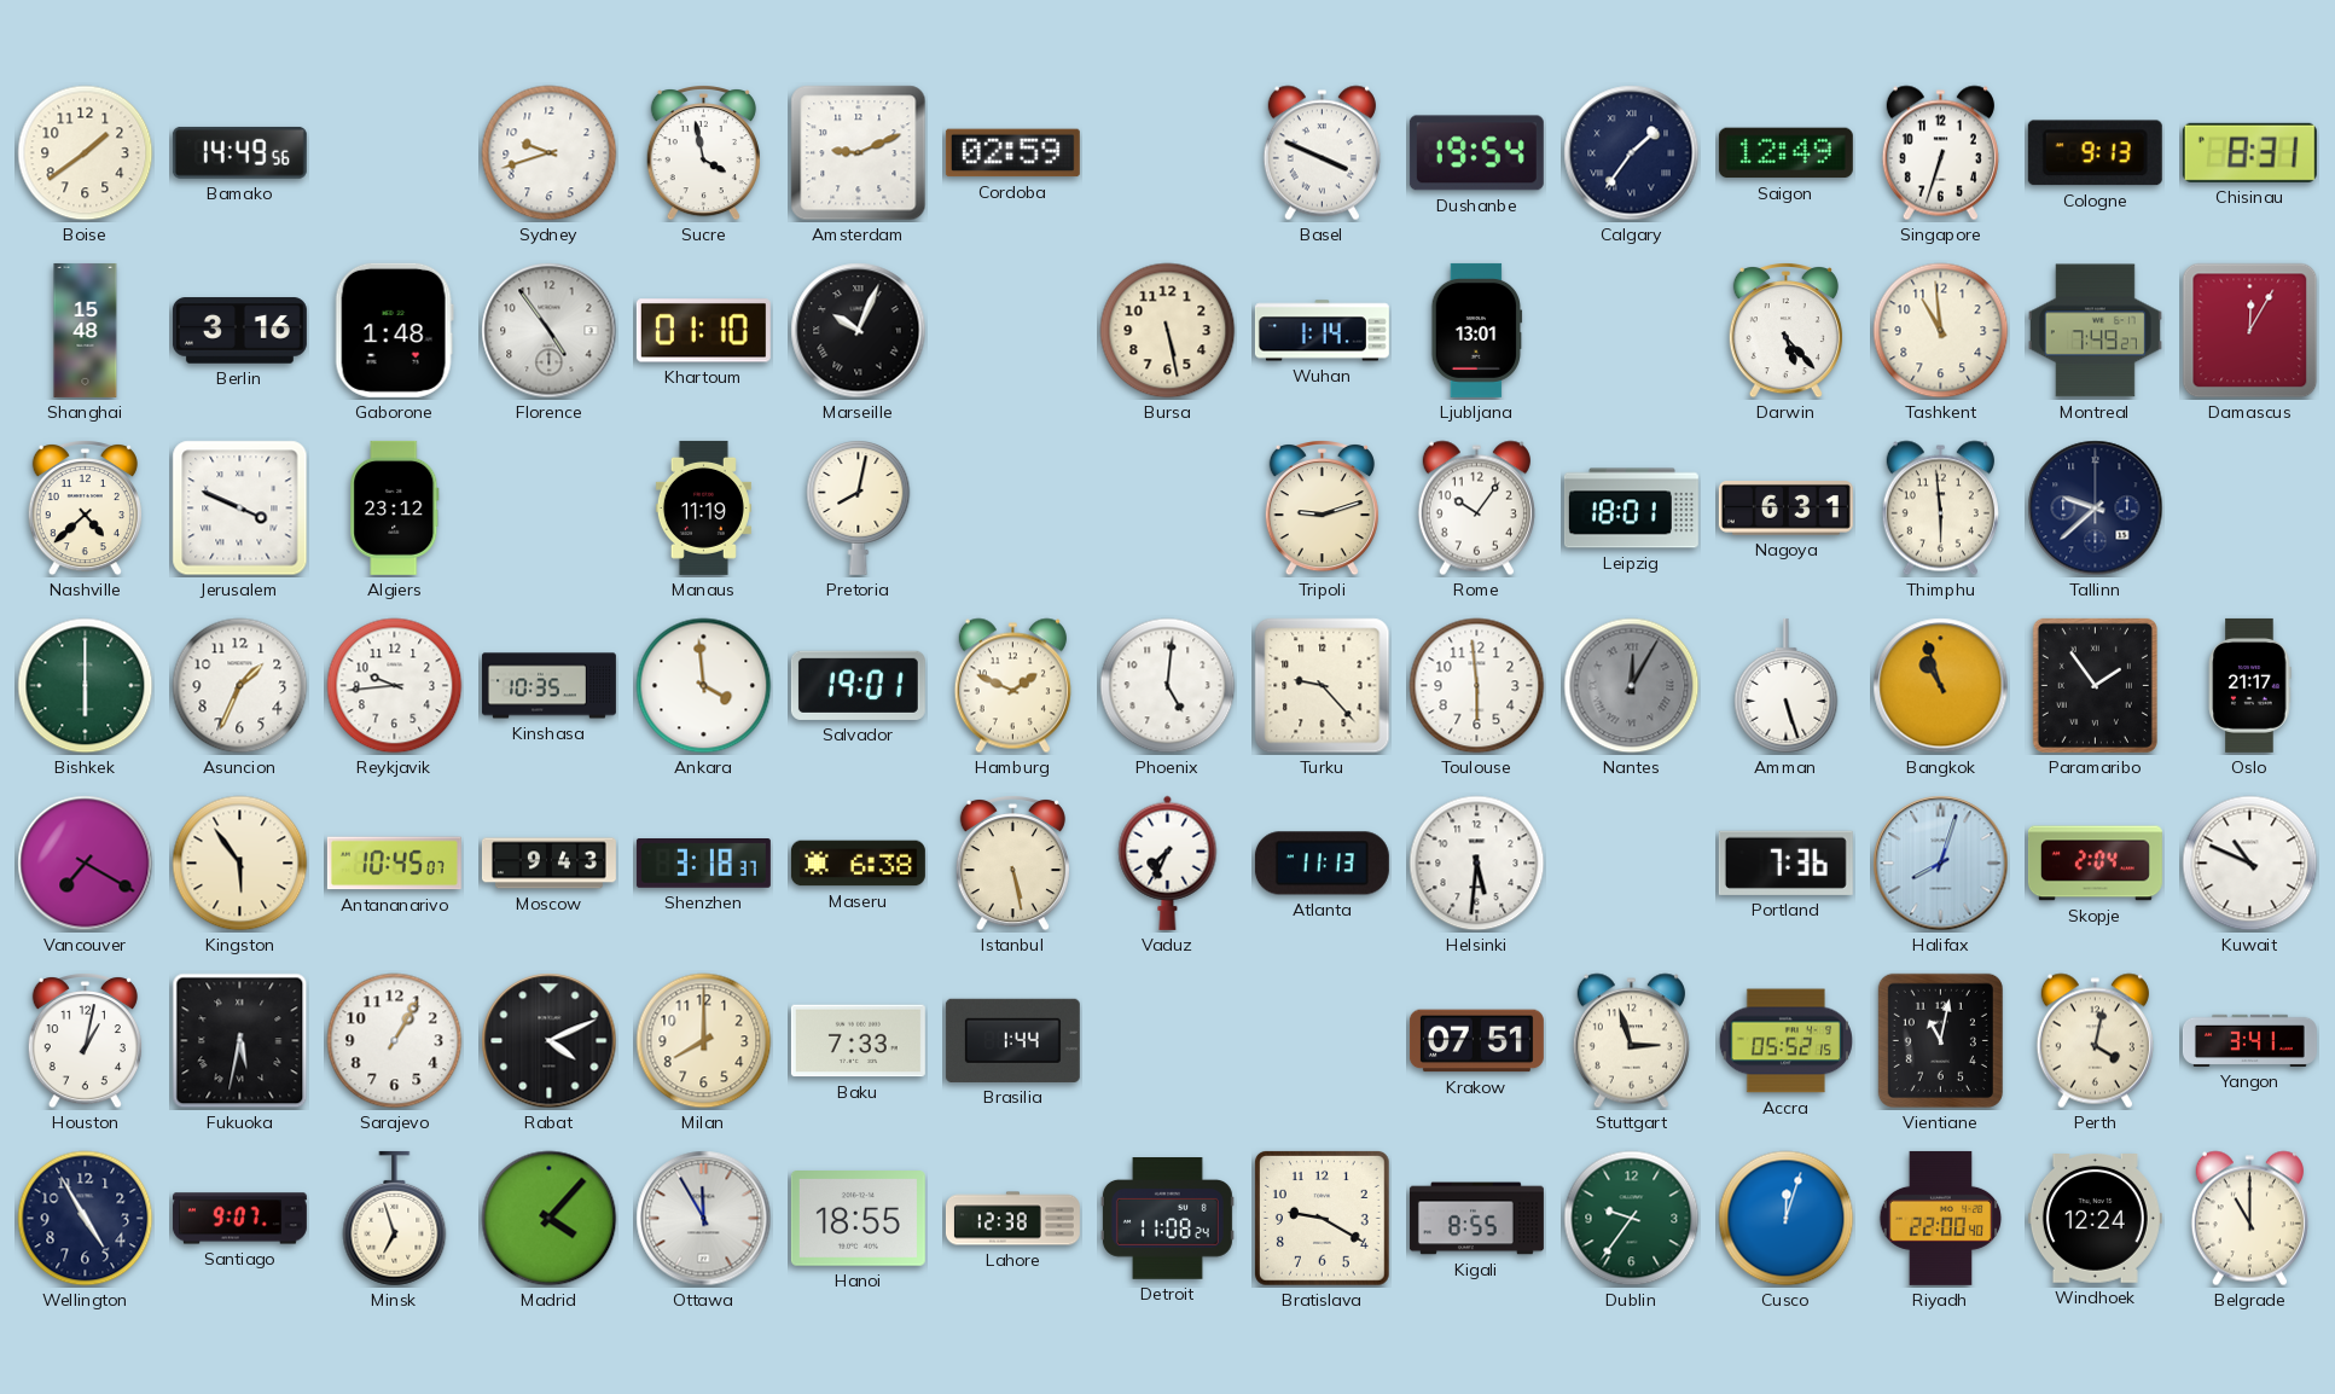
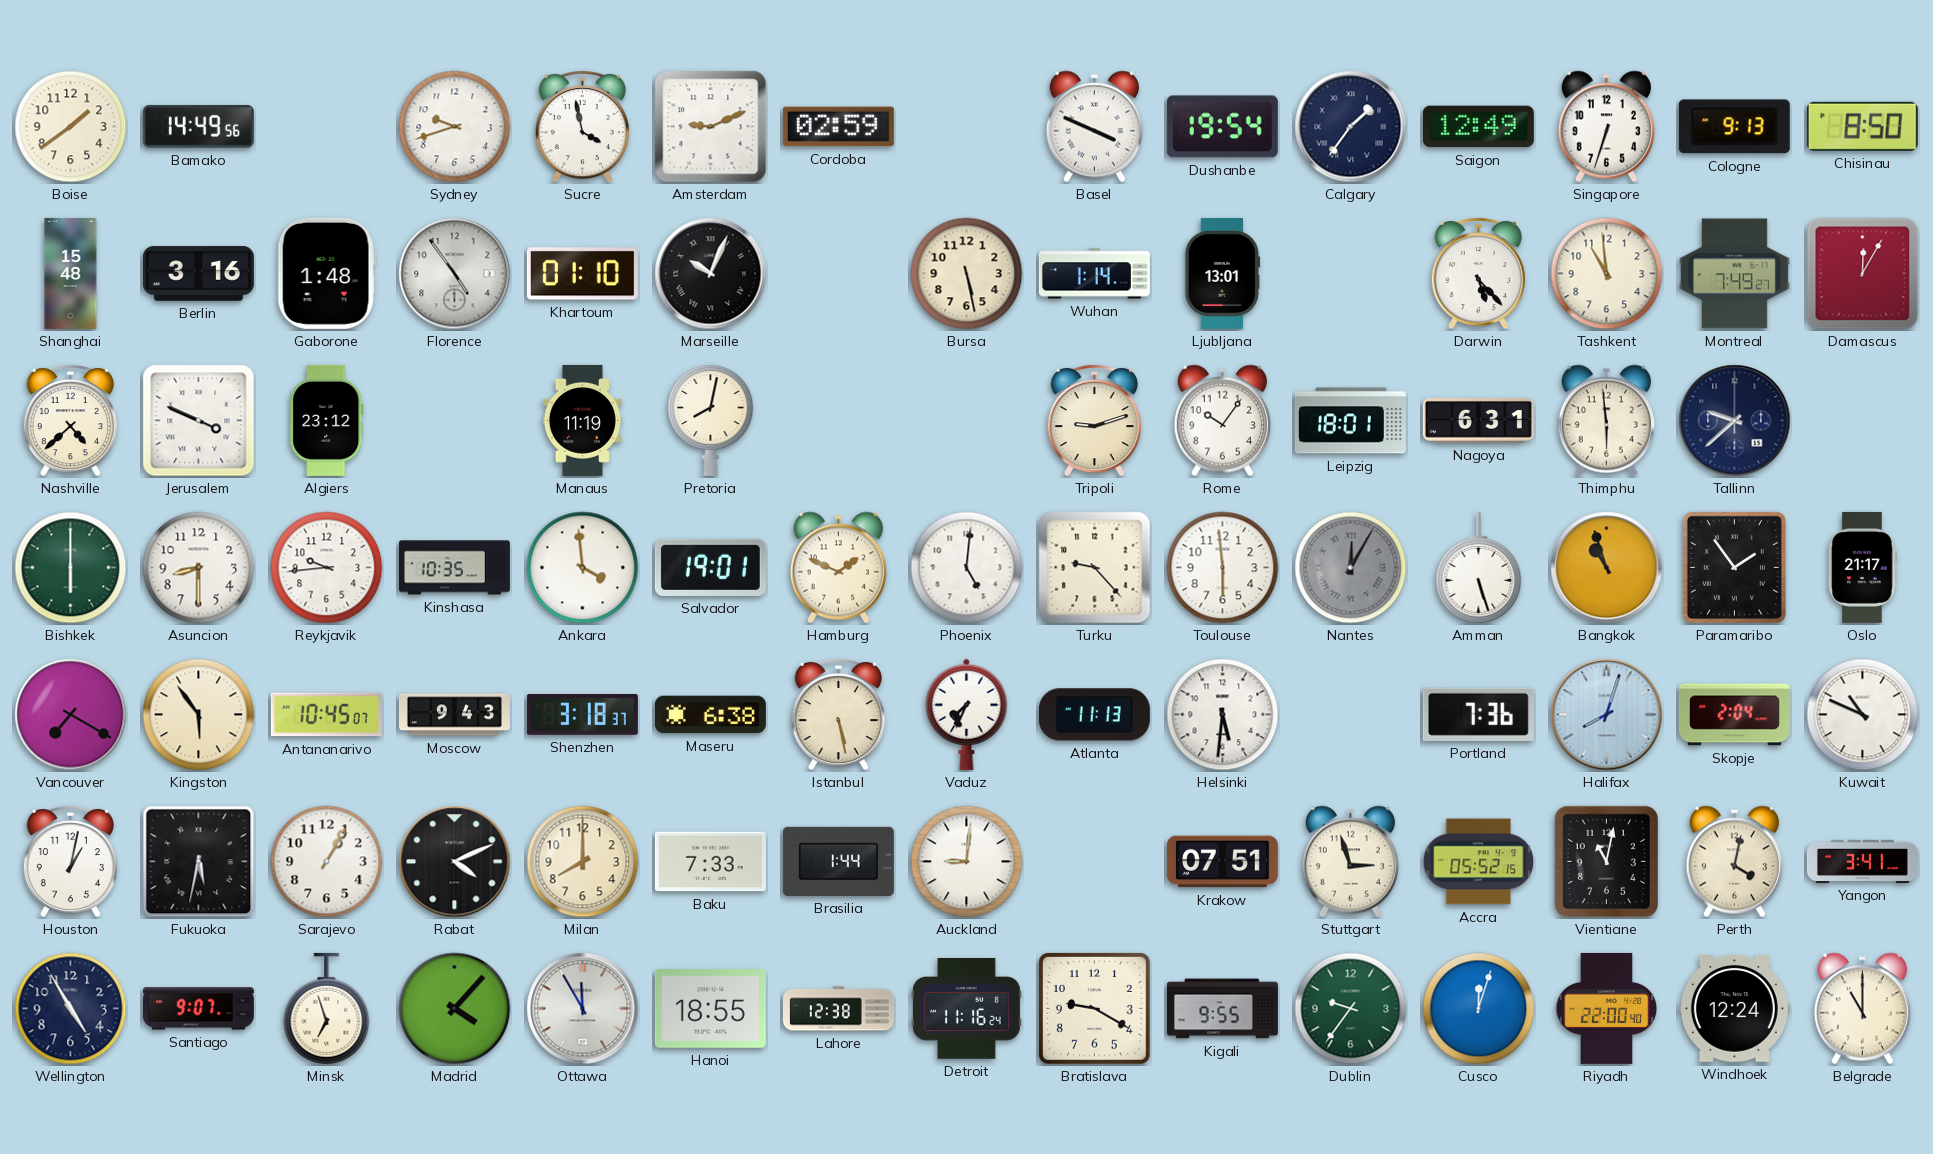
Chisinau: 8:31 -> 8:50 (1862, 126)
Asuncion: 1:34 -> 8:30 (199, 568)
Auckland: none -> 9:01 (967, 862)
Detroit: 11:08 -> 11:16 (966, 1009)
Kigali: 8:55 -> 9:55 (1222, 1009)
